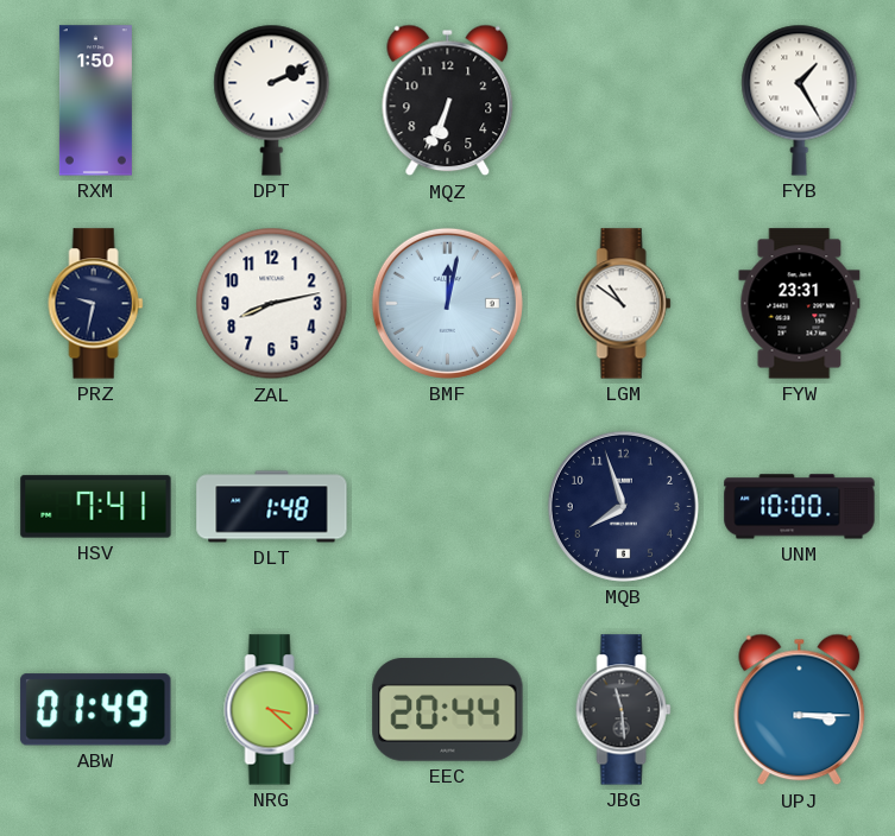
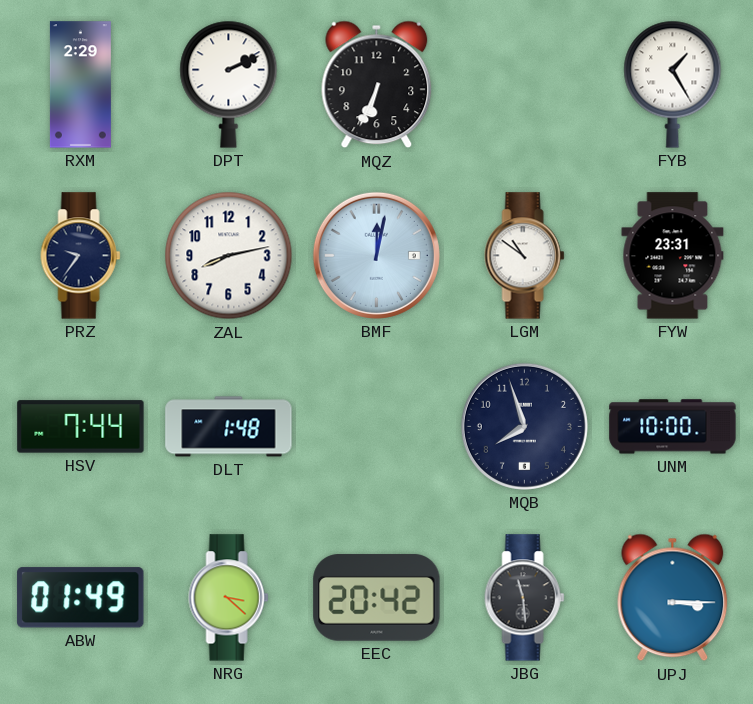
RXM: 1:50 -> 2:29 (80, 85)
PRZ: 9:32 -> 9:36 (81, 256)
HSV: 7:41 -> 7:44 (81, 427)
EEC: 20:44 -> 20:42 (377, 598)
